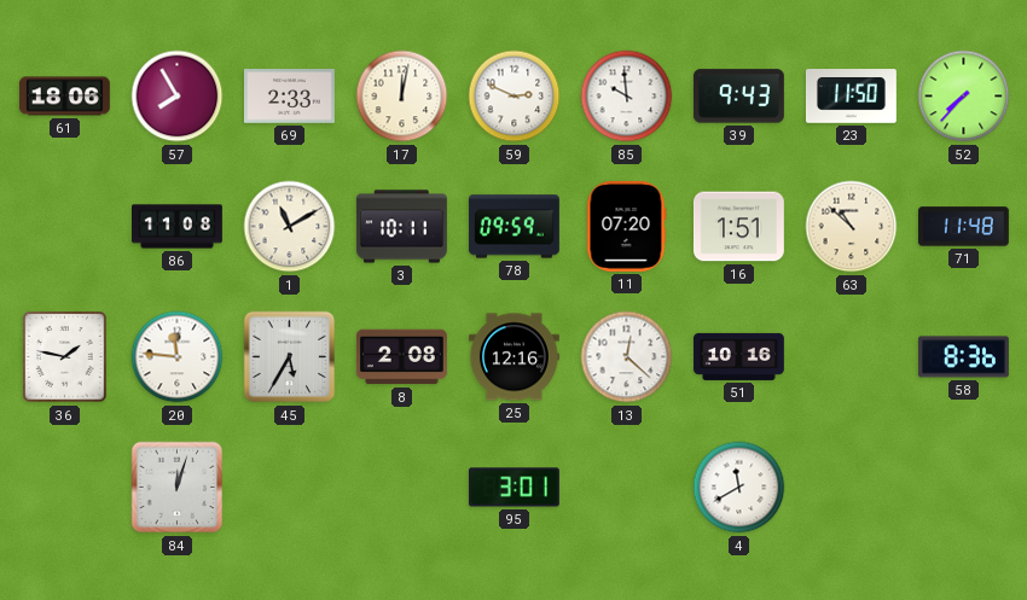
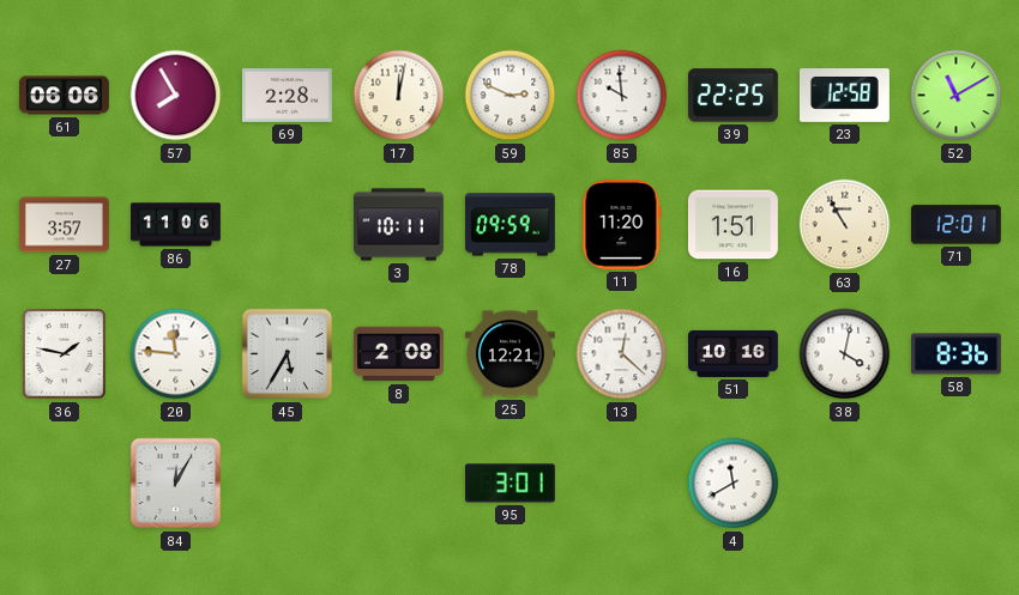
61: 18:06 -> 06:06 (65, 96)
69: 2:33 -> 2:28 (287, 96)
39: 9:43 -> 22:25 (732, 96)
23: 11:50 -> 12:58 (844, 96)
52: 7:37 -> 11:10 (957, 96)
27: none -> 3:57 (64, 225)
86: 11:08 -> 11:06 (176, 225)
1: 11:10 -> none (290, 227)
11: 07:20 -> 11:20 (621, 224)
63: 10:52 -> 10:55 (845, 225)
71: 11:48 -> 12:01 (955, 225)
25: 12:16 -> 12:21 (509, 354)
38: none -> 4:02 (845, 354)
84: 12:03 -> 12:05 (176, 484)
